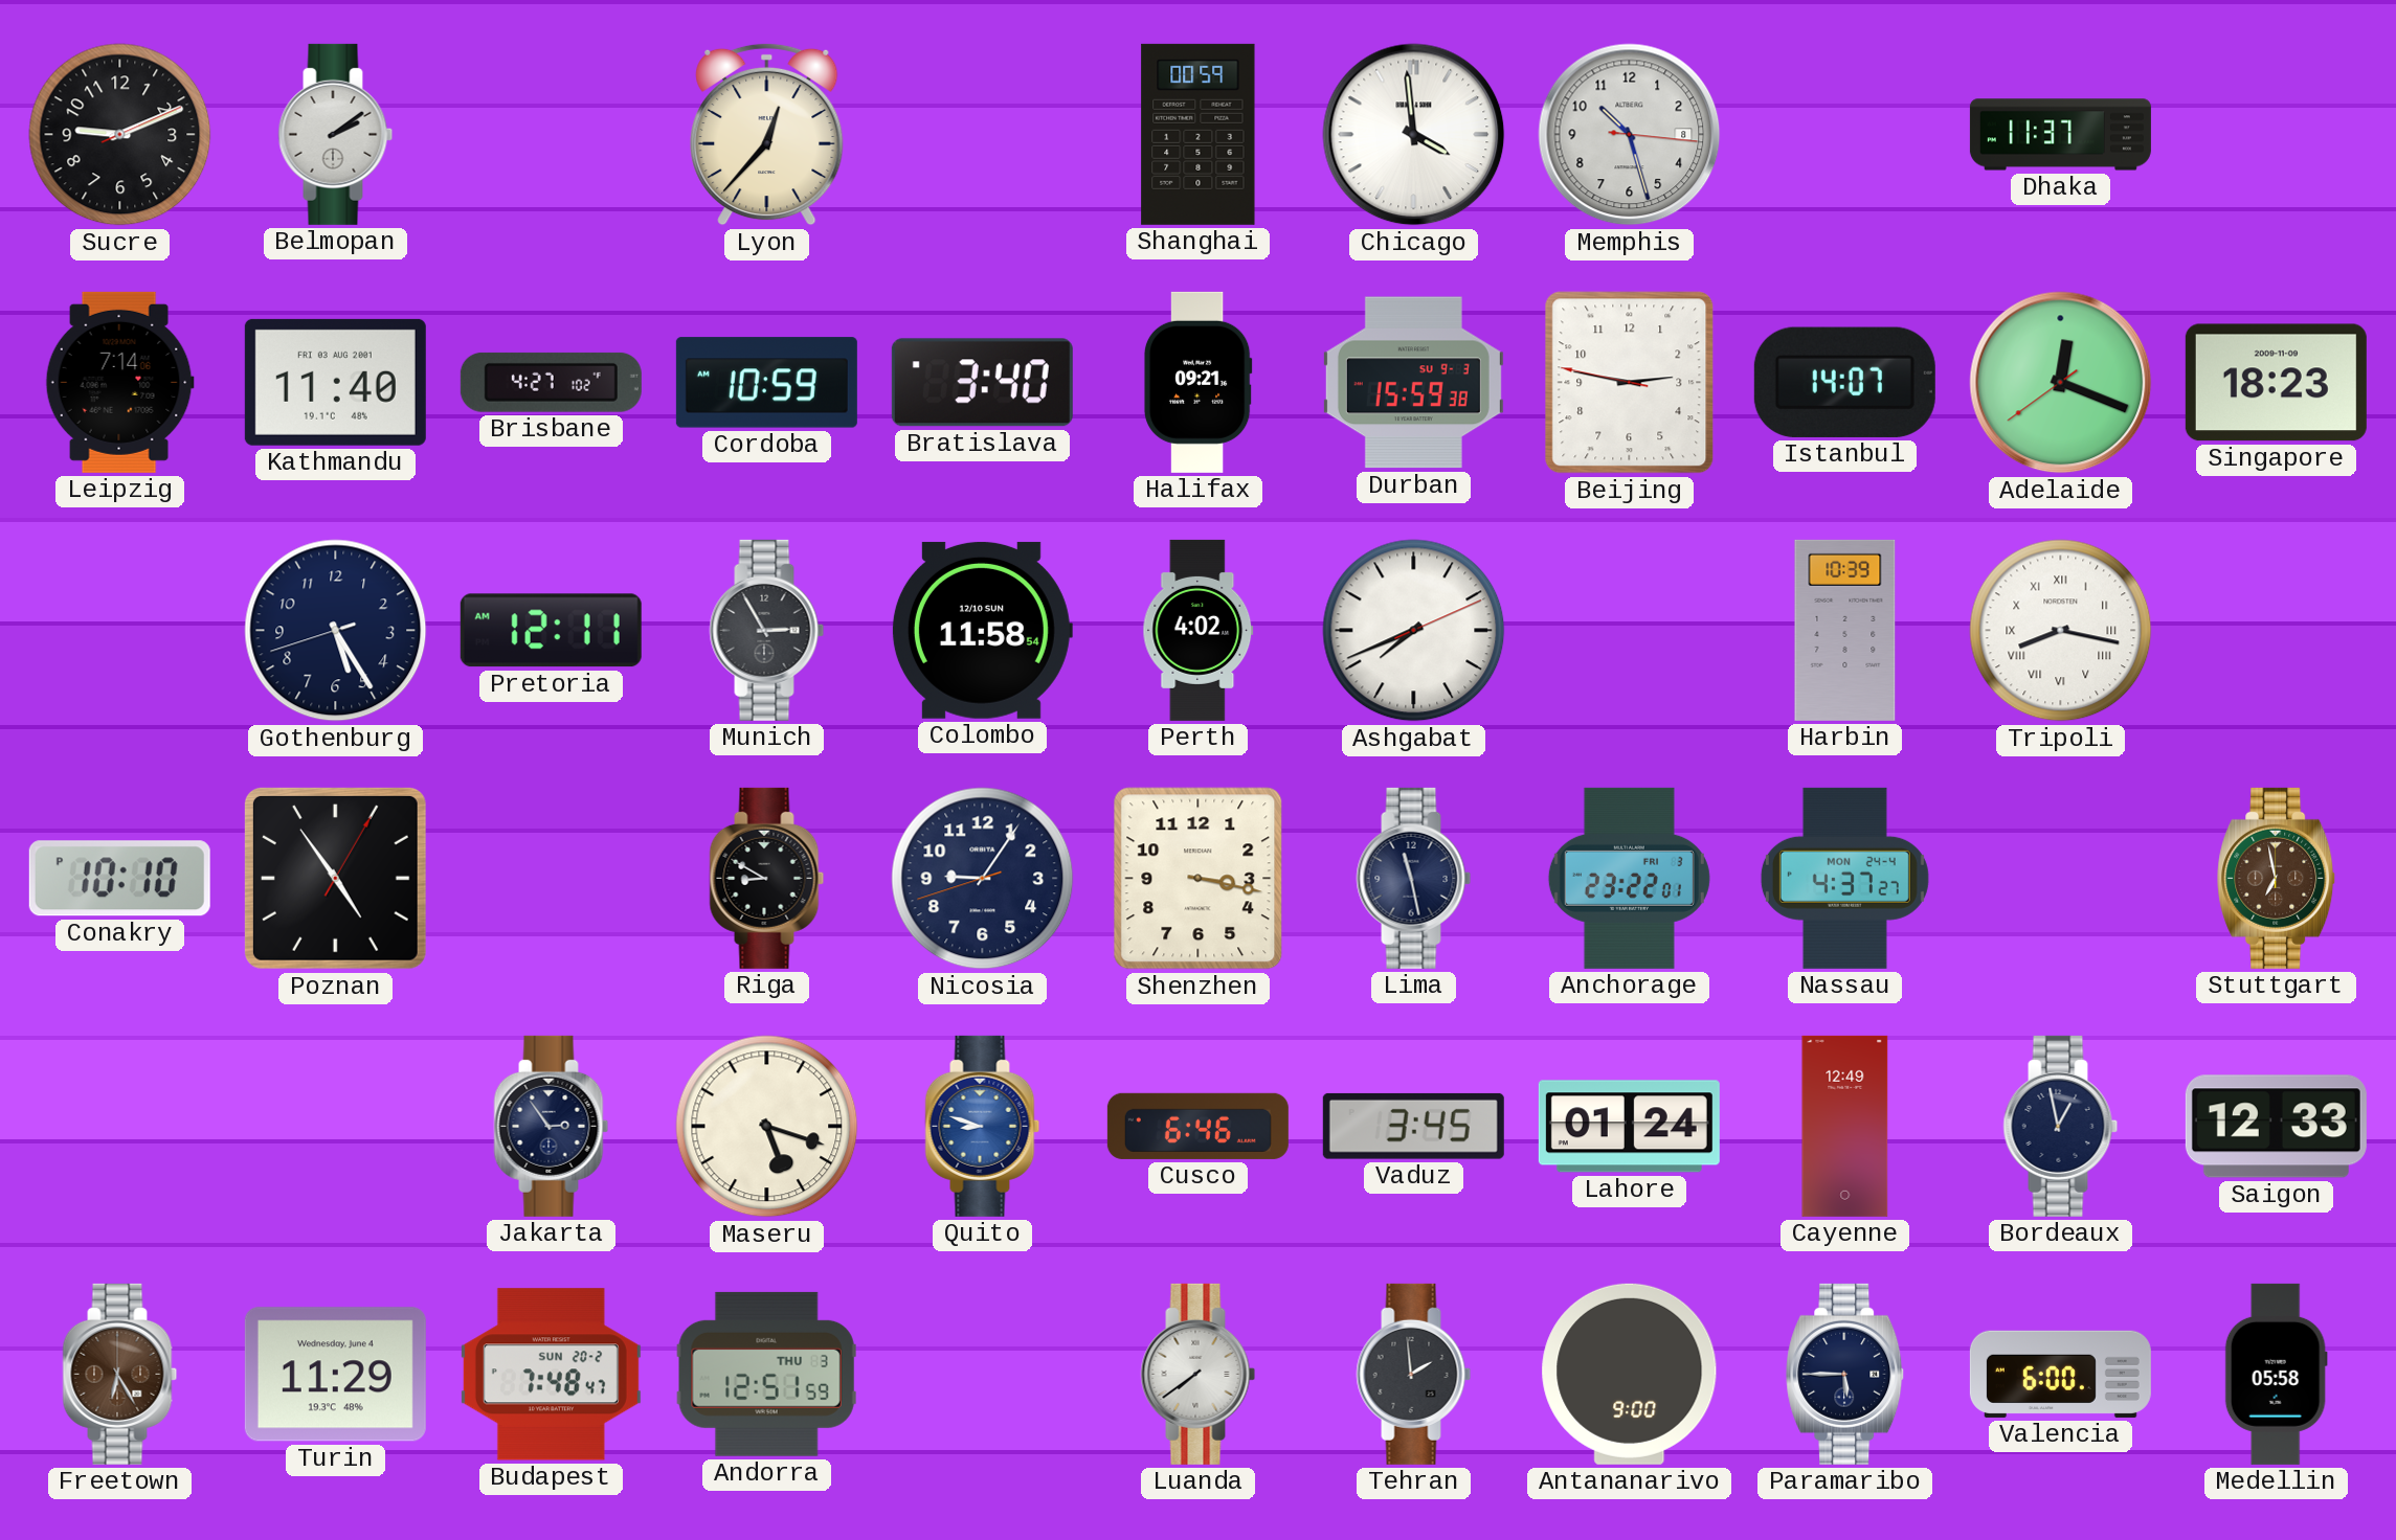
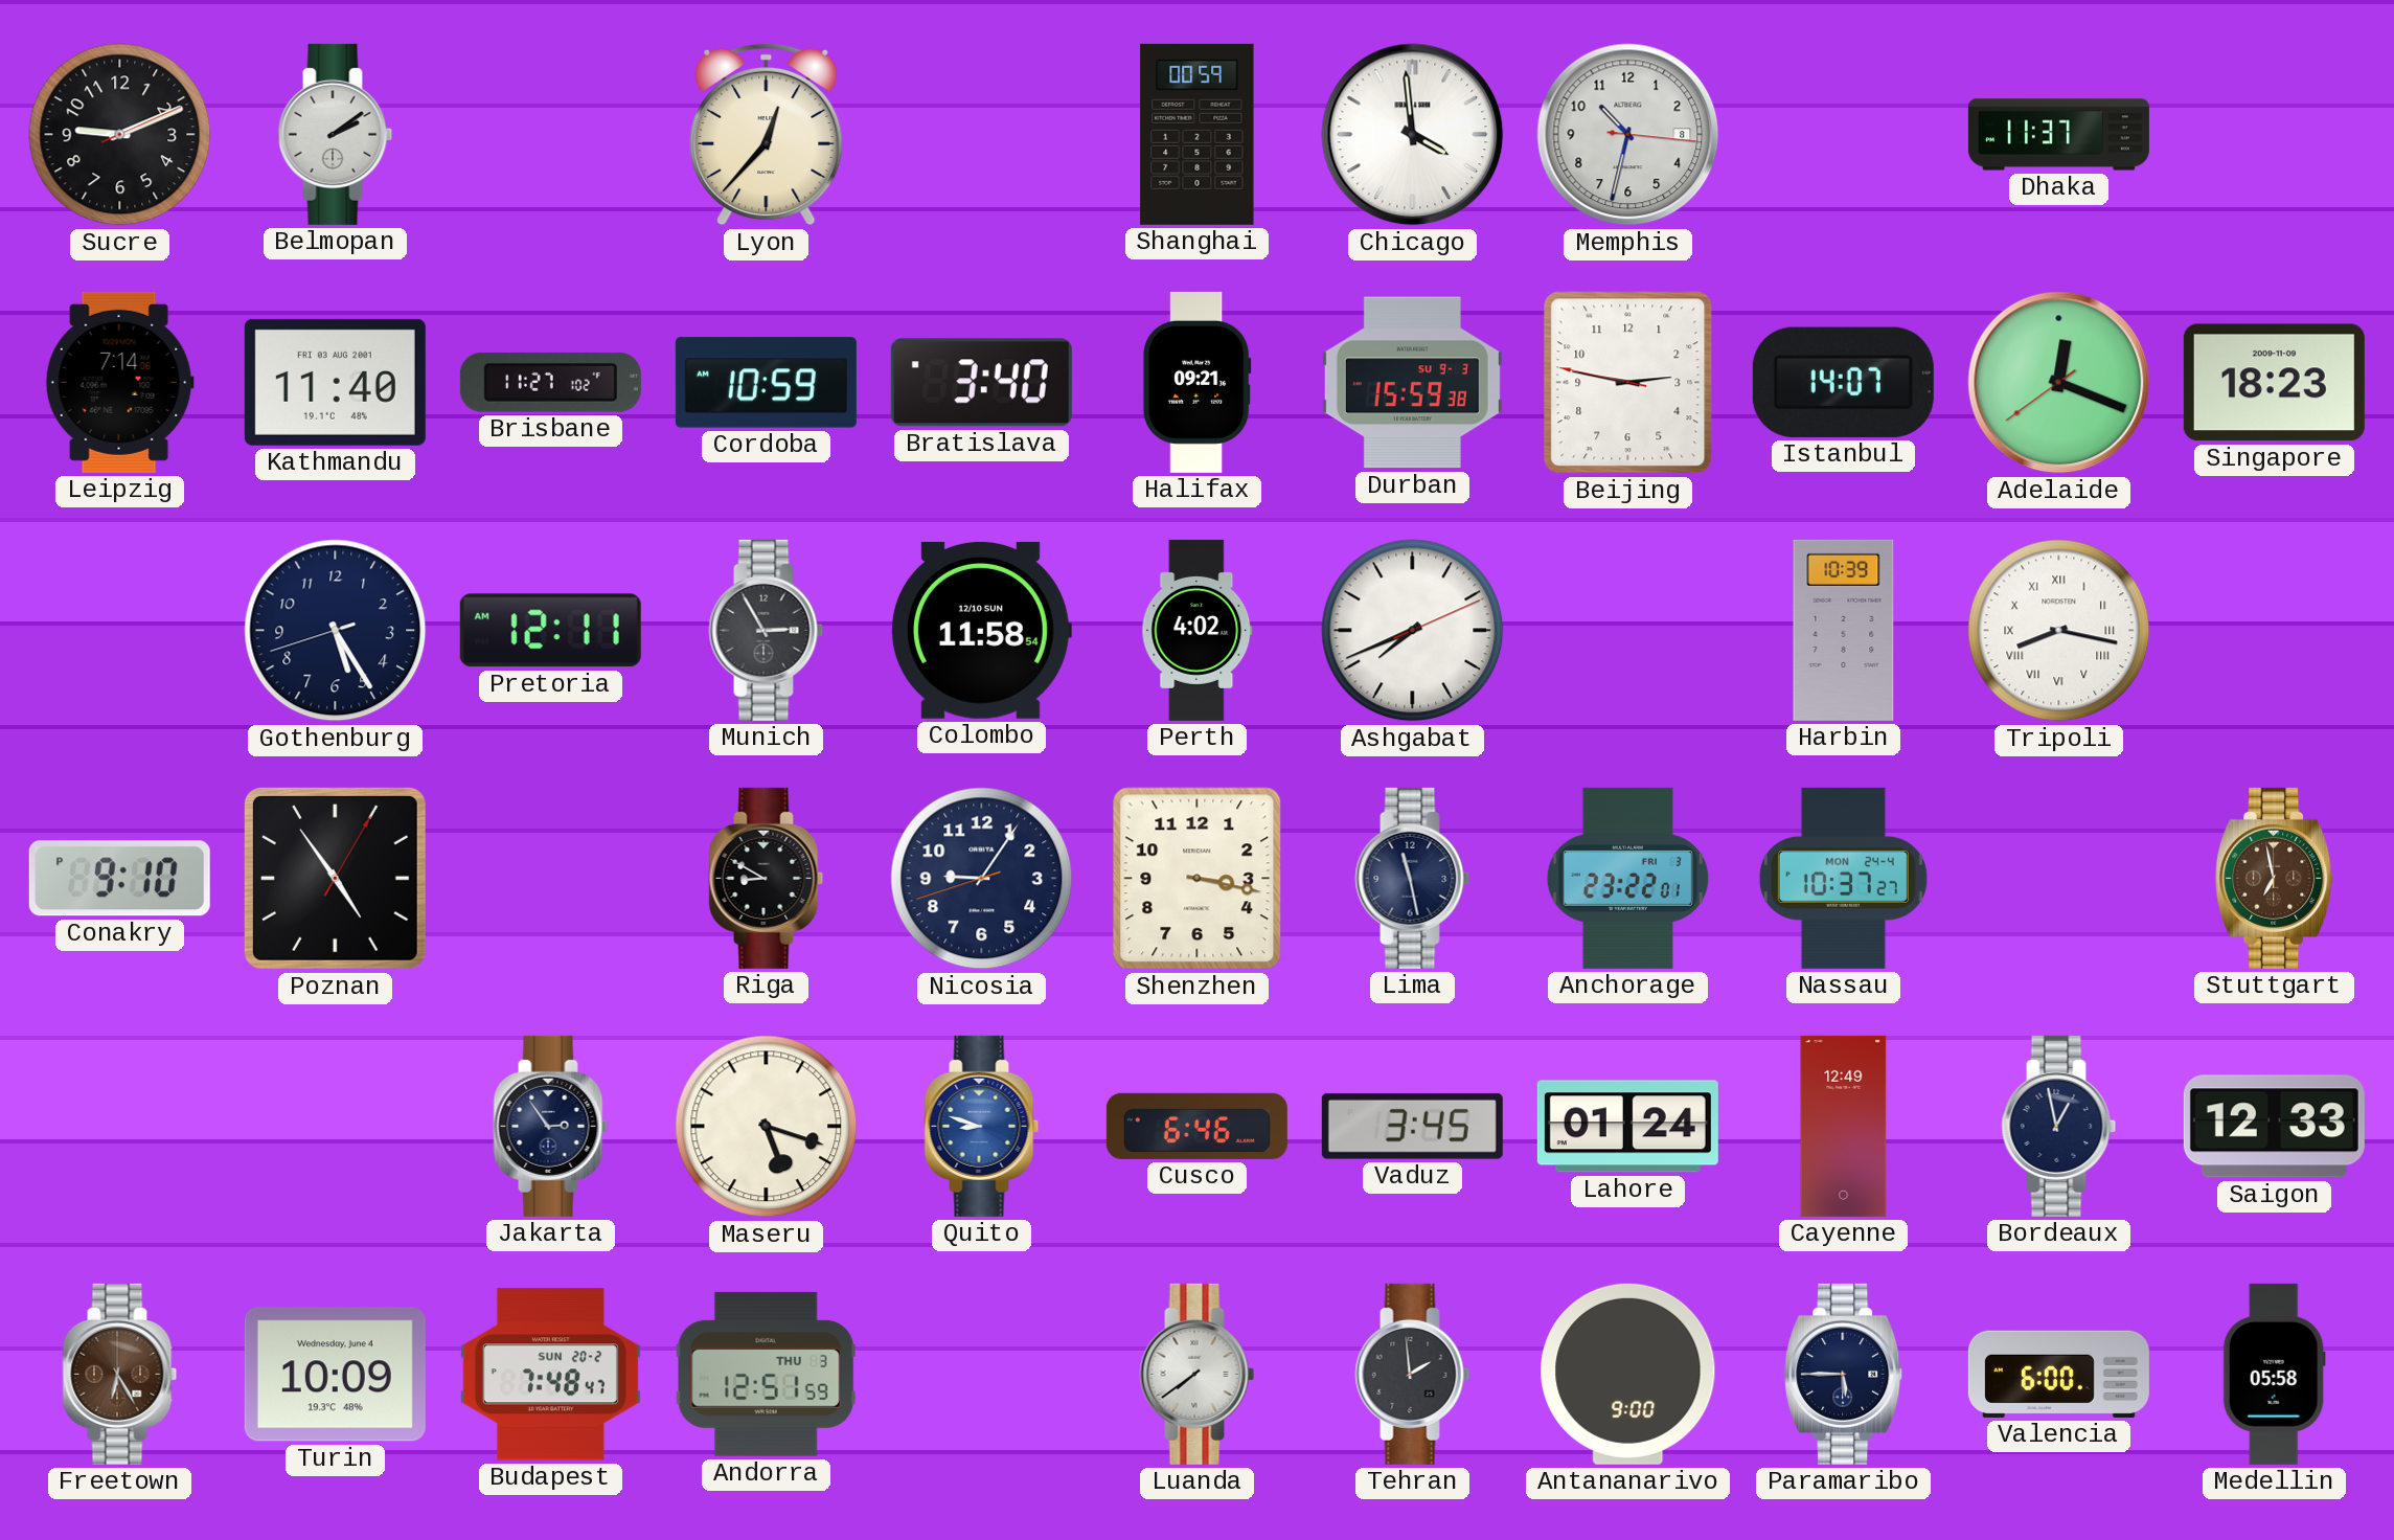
Memphis: 10:27 -> 10:32 (1628, 135)
Brisbane: 4:27 -> 11:27 (550, 382)
Conakry: 10:10 -> 9:10 (119, 879)
Nassau: 4:37 -> 10:37 (1843, 878)
Turin: 11:29 -> 10:09 (335, 1375)
